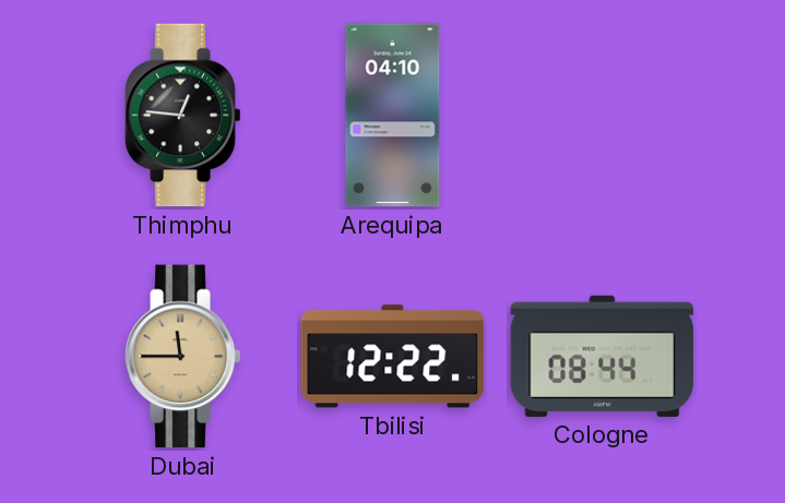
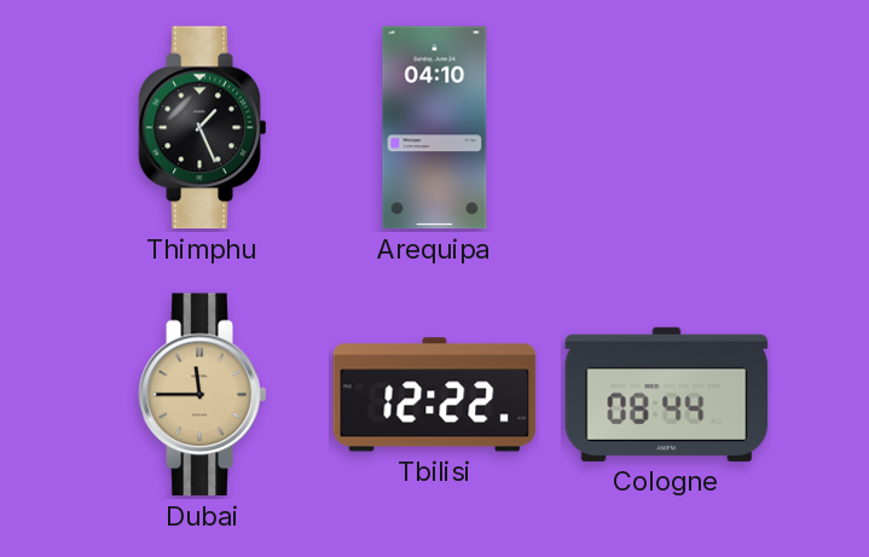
Thimphu: 12:46 -> 1:26 (203, 128)
